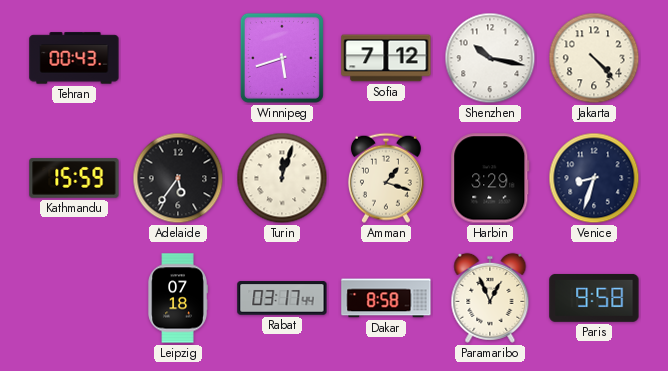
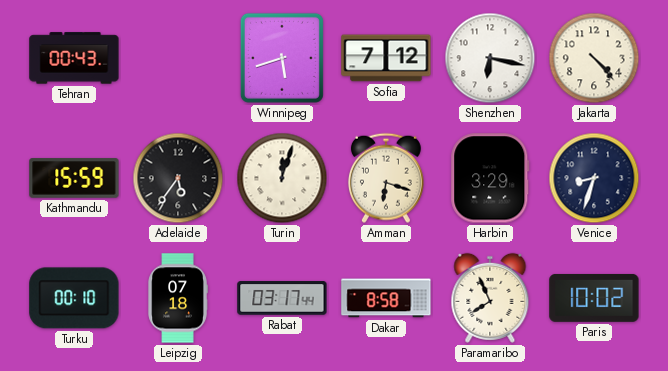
Shenzhen: 10:17 -> 6:17 (490, 58)
Amman: 1:18 -> 6:18 (386, 178)
Turku: none -> 00:10 (74, 298)
Paramaribo: 12:56 -> 7:56 (490, 298)
Paris: 9:58 -> 10:02 (594, 298)
